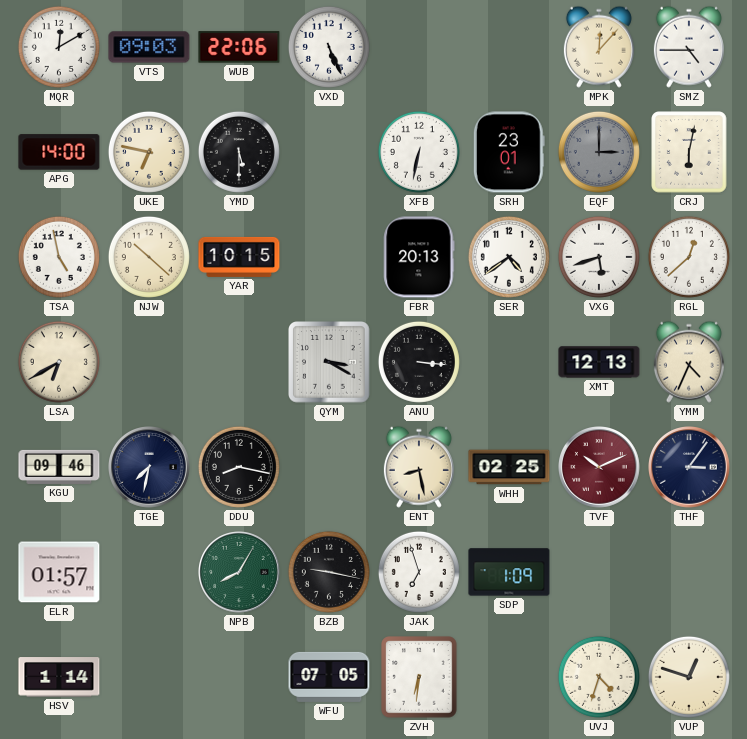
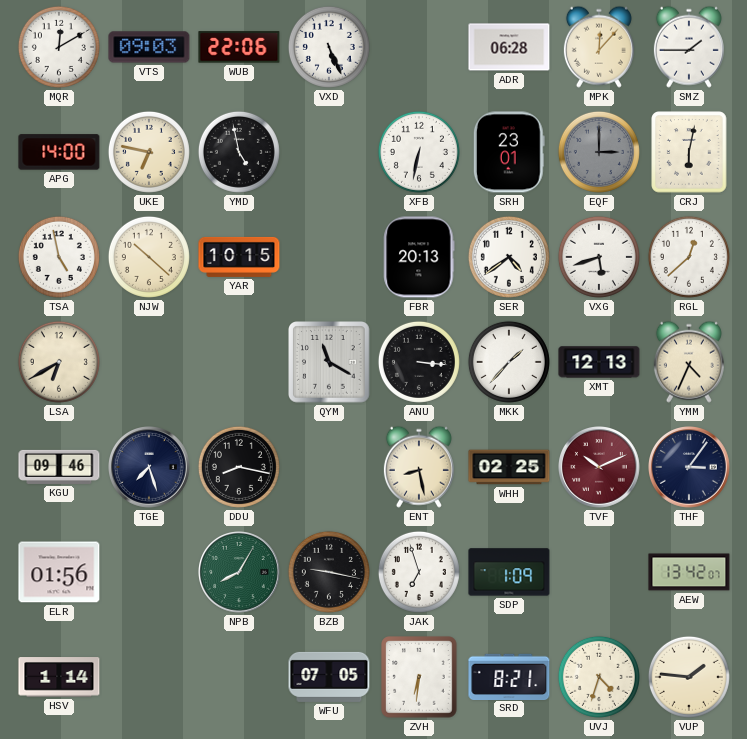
ADR: none -> 06:28 (509, 47)
SMZ: 4:45 -> 1:45 (689, 47)
YMD: 5:30 -> 4:58 (239, 152)
QYM: 3:20 -> 11:20 (329, 362)
MKK: none -> 1:37 (509, 362)
TGE: 7:32 -> 7:27 (150, 468)
ELR: 01:57 -> 01:56 (59, 572)
AEW: none -> 13:42 (689, 572)
SRD: none -> 8:21 (509, 676)
VUP: 12:48 -> 1:46 (689, 677)
